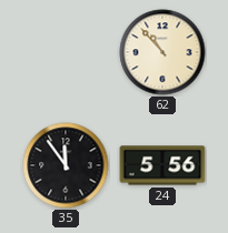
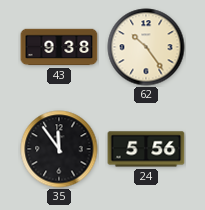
43: none -> 9:38 (59, 47)
62: 10:53 -> 10:24 (146, 47)
